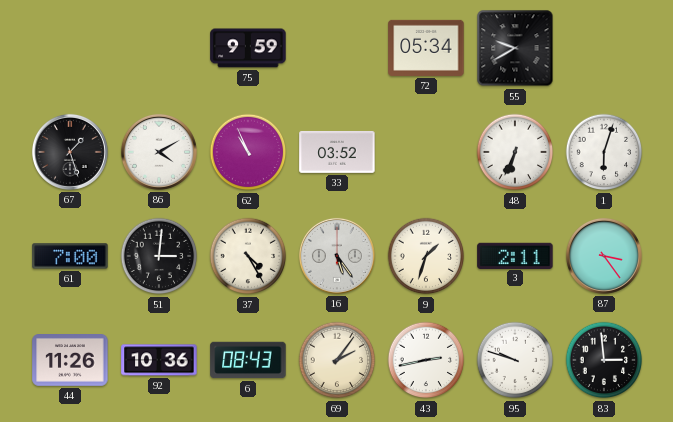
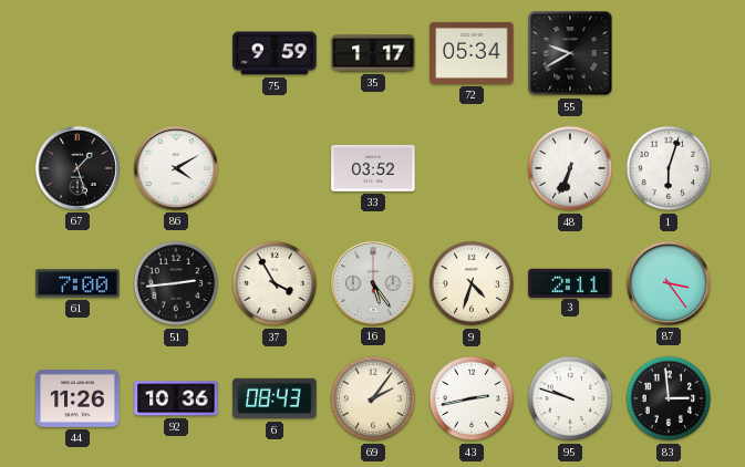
35: none -> 1:17 (373, 53)
62: 10:56 -> none (248, 152)
51: 3:01 -> 2:44 (176, 283)
37: 4:25 -> 3:55 (275, 283)
9: 1:33 -> 4:33 (472, 283)
